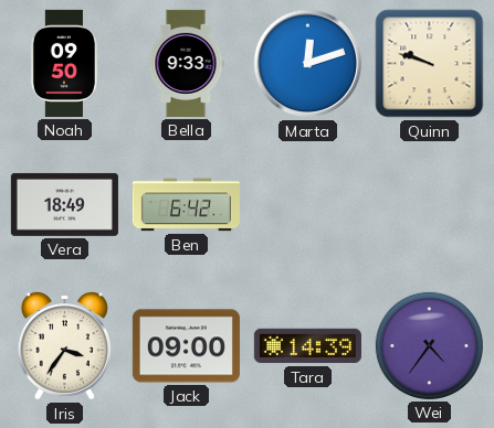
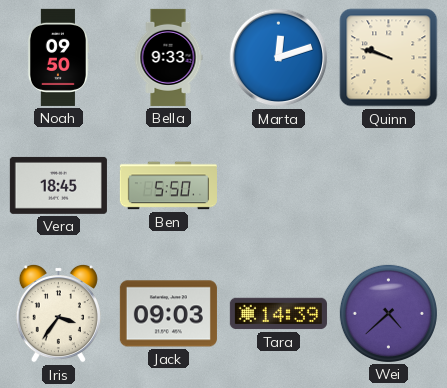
Vera: 18:49 -> 18:45 (58, 185)
Ben: 6:42 -> 5:50 (168, 186)
Jack: 09:00 -> 09:03 (168, 314)
Wei: 4:36 -> 4:38 (388, 313)
